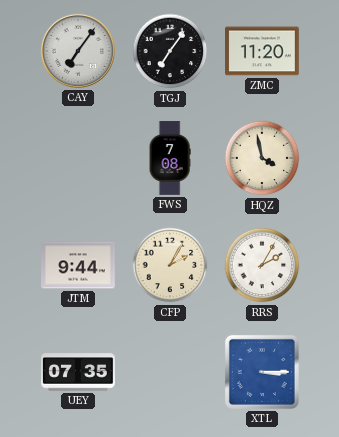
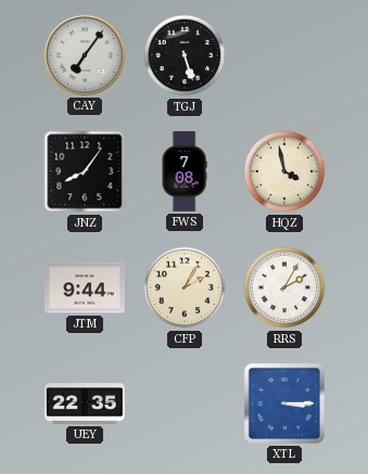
TGJ: 7:06 -> 5:27 (185, 55)
ZMC: 11:20 -> none (262, 51)
JNZ: none -> 8:06 (85, 171)
UEY: 07:35 -> 22:35 (85, 403)
